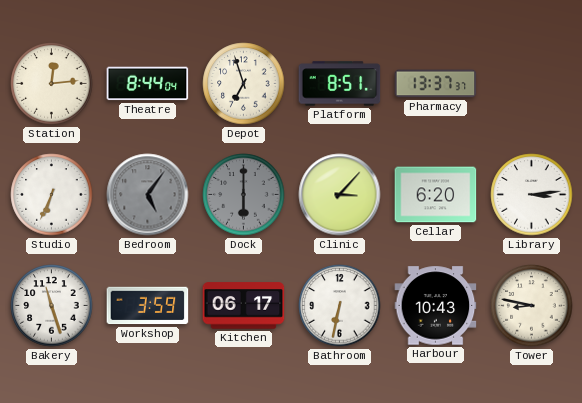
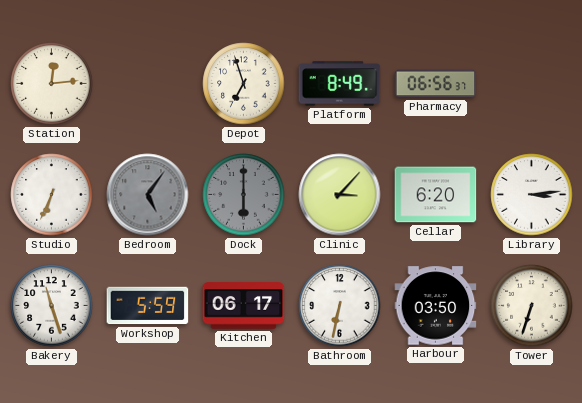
Theatre: 8:44 -> none (148, 84)
Platform: 8:51 -> 8:49 (340, 84)
Pharmacy: 13:37 -> 06:56 (436, 84)
Workshop: 3:59 -> 5:59 (148, 306)
Harbour: 10:43 -> 03:50 (436, 306)
Tower: 8:47 -> 6:33 (532, 306)
